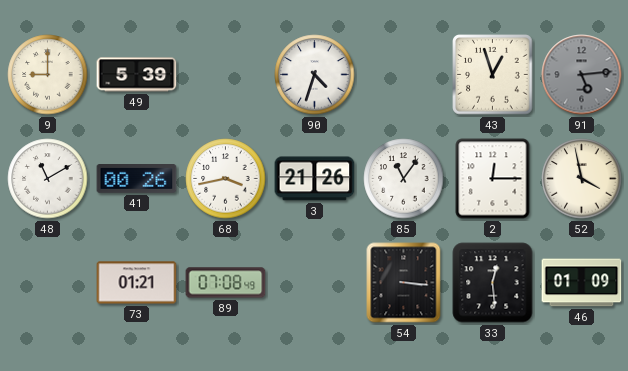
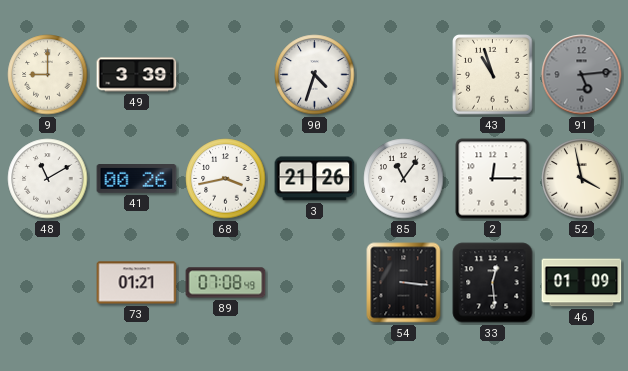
49: 5:39 -> 3:39 (137, 75)
43: 12:57 -> 10:57 (493, 75)
